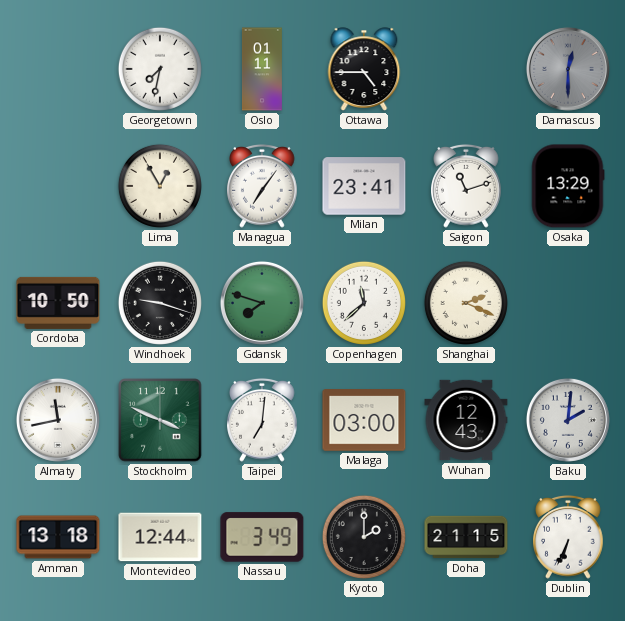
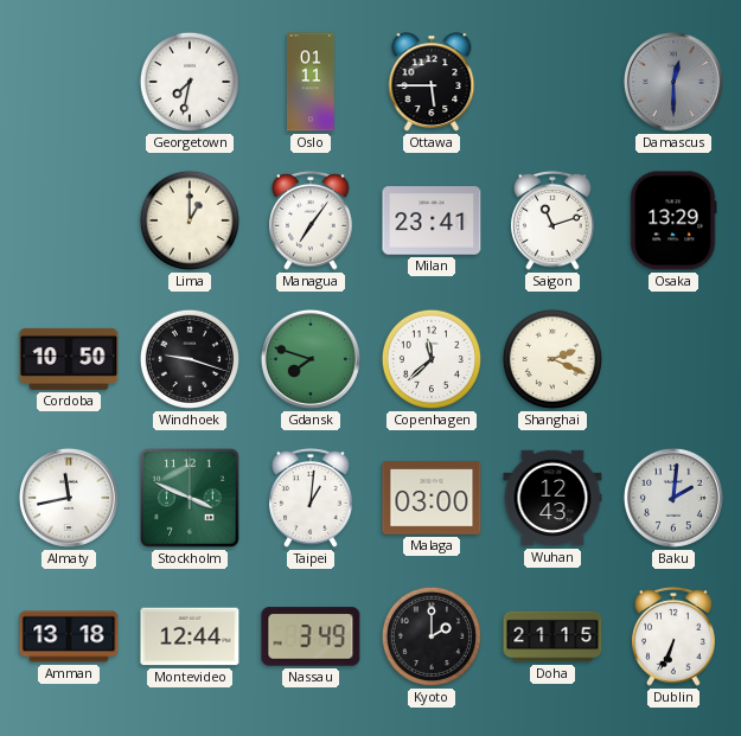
Ottawa: 4:45 -> 5:45 (432, 82)
Lima: 12:55 -> 1:00 (190, 220)
Taipei: 7:01 -> 1:01 (311, 498)
